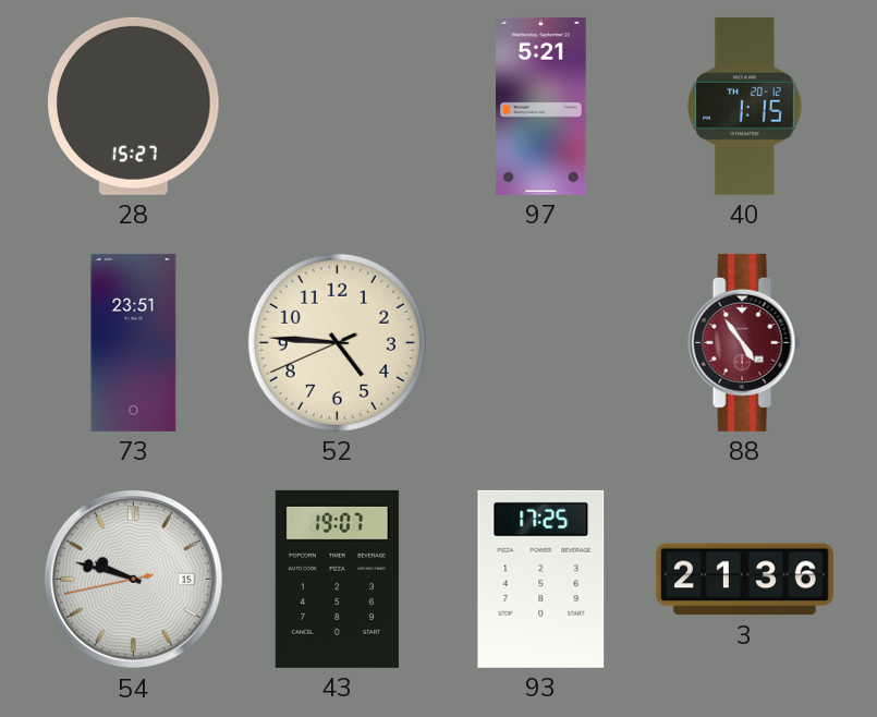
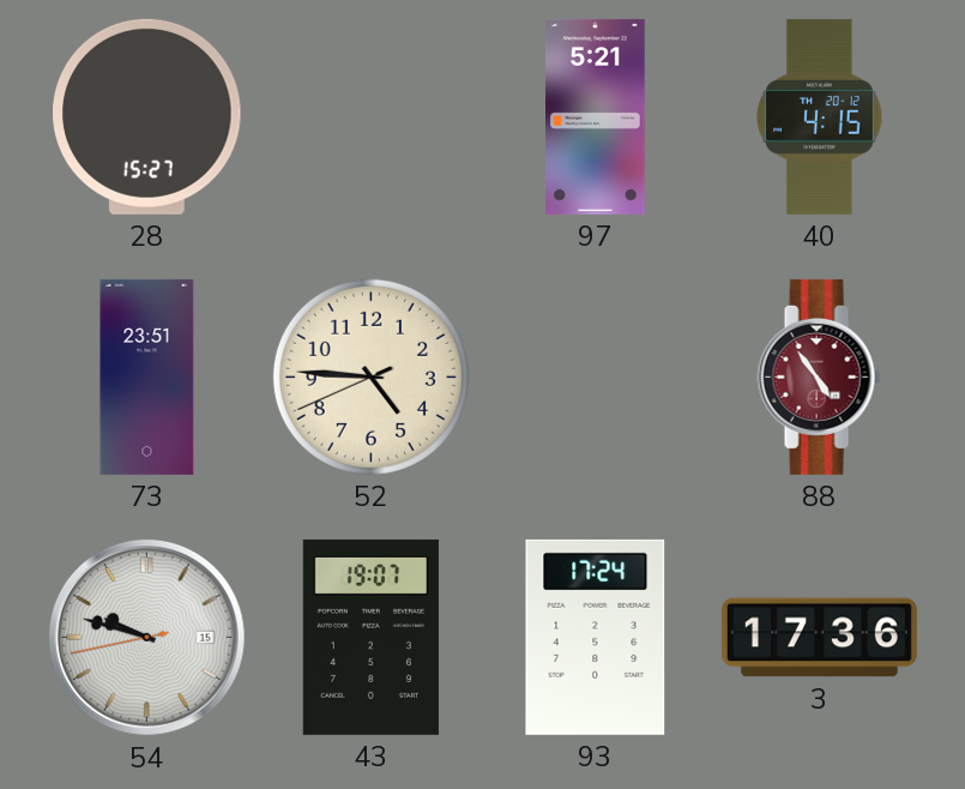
40: 1:15 -> 4:15 (820, 116)
93: 17:25 -> 17:24 (596, 637)
3: 21:36 -> 17:36 (819, 638)
